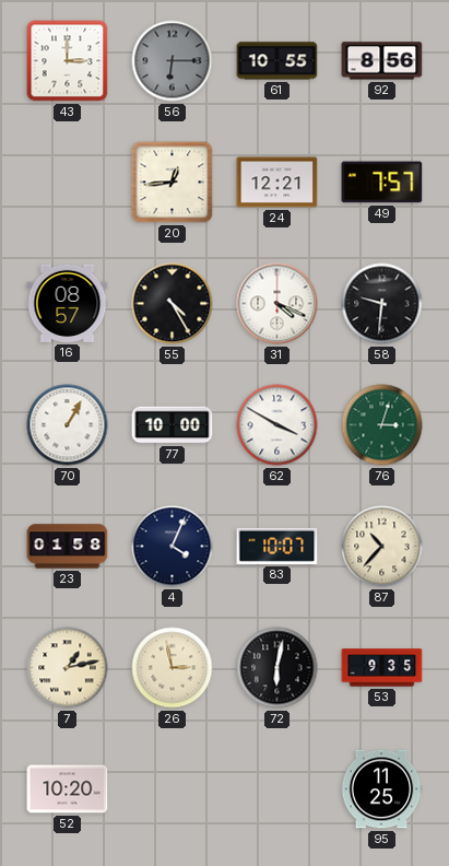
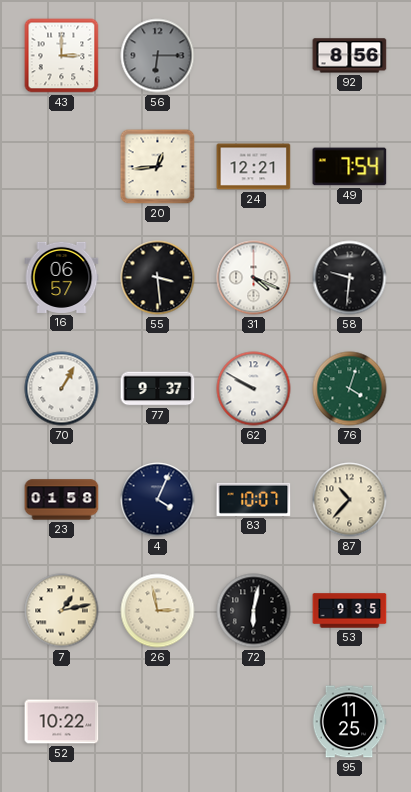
61: 10:55 -> none (277, 61)
49: 7:57 -> 7:54 (350, 167)
16: 08:57 -> 06:57 (62, 277)
55: 4:25 -> 3:29 (158, 278)
77: 10:00 -> 9:37 (158, 389)
62: 3:50 -> 9:50 (254, 389)
76: 3:03 -> 4:03 (350, 389)
52: 10:20 -> 10:22 (62, 722)
